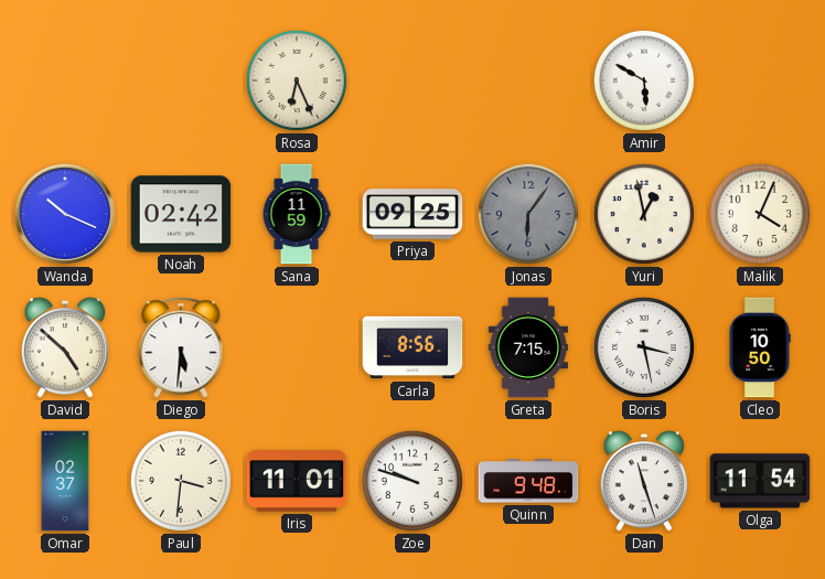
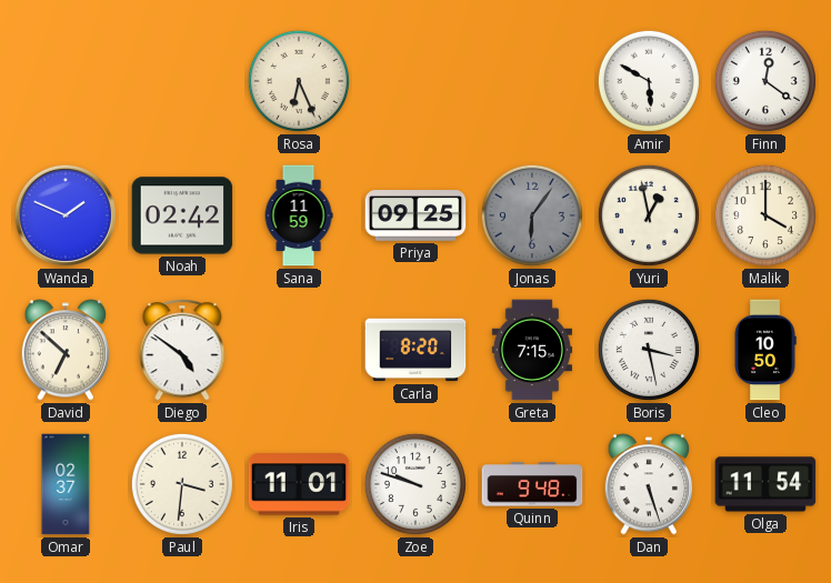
Finn: none -> 12:21 (765, 81)
Wanda: 10:19 -> 1:49 (66, 215)
Malik: 4:04 -> 4:00 (765, 215)
David: 4:52 -> 6:52 (66, 350)
Diego: 5:31 -> 4:51 (182, 350)
Carla: 8:56 -> 8:20 (416, 350)
Dan: 11:27 -> 5:27 (649, 484)
